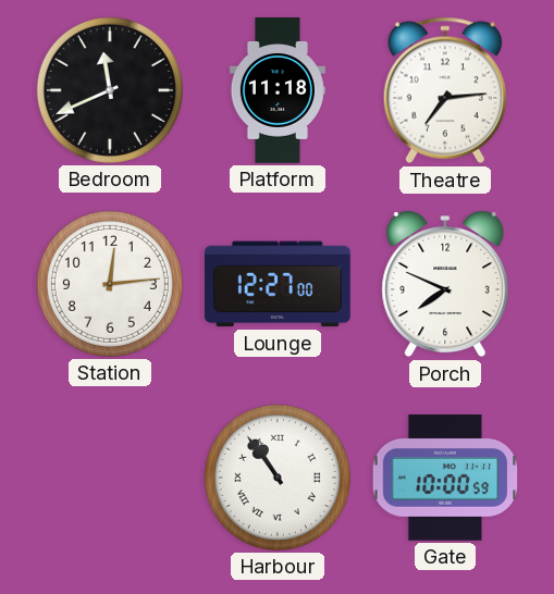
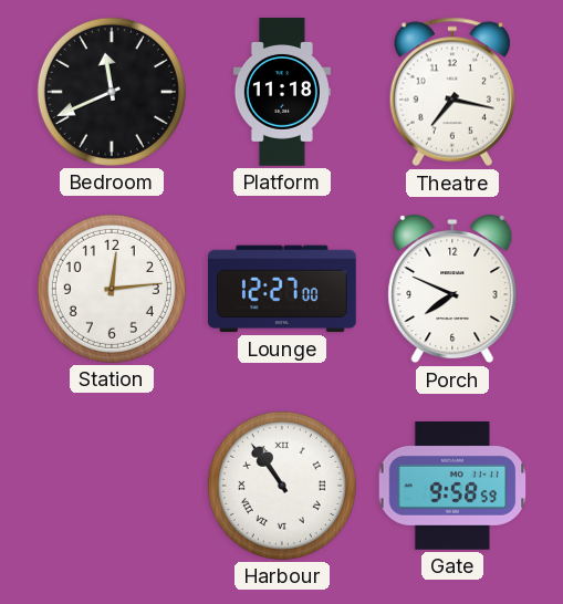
Theatre: 7:14 -> 7:17 (452, 92)
Gate: 10:00 -> 9:58 (452, 487)
